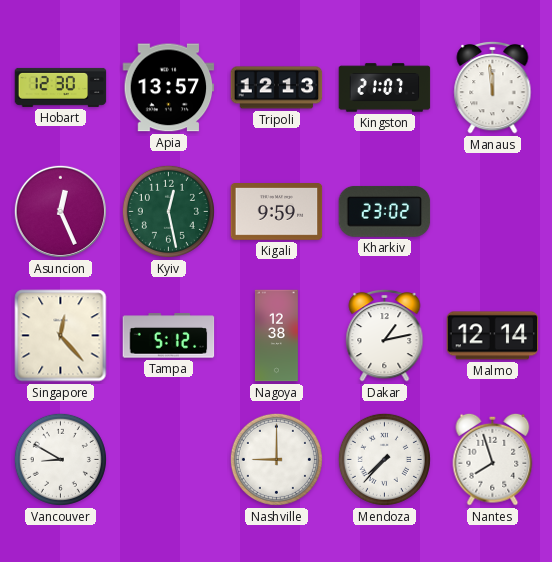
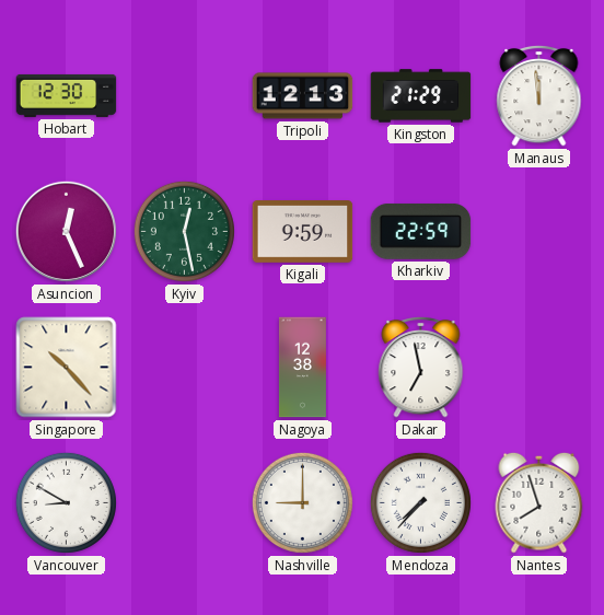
Apia: 13:57 -> none (169, 88)
Kingston: 21:07 -> 21:29 (421, 96)
Kharkiv: 23:02 -> 22:59 (421, 232)
Singapore: 12:23 -> 10:23 (67, 368)
Tampa: 5:12 -> none (169, 336)
Dakar: 1:13 -> 6:58 (421, 367)
Malmo: 12:14 -> none (493, 336)
